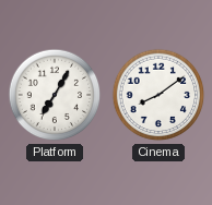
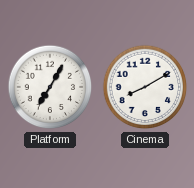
Cinema: 8:09 -> 8:10 (145, 87)
